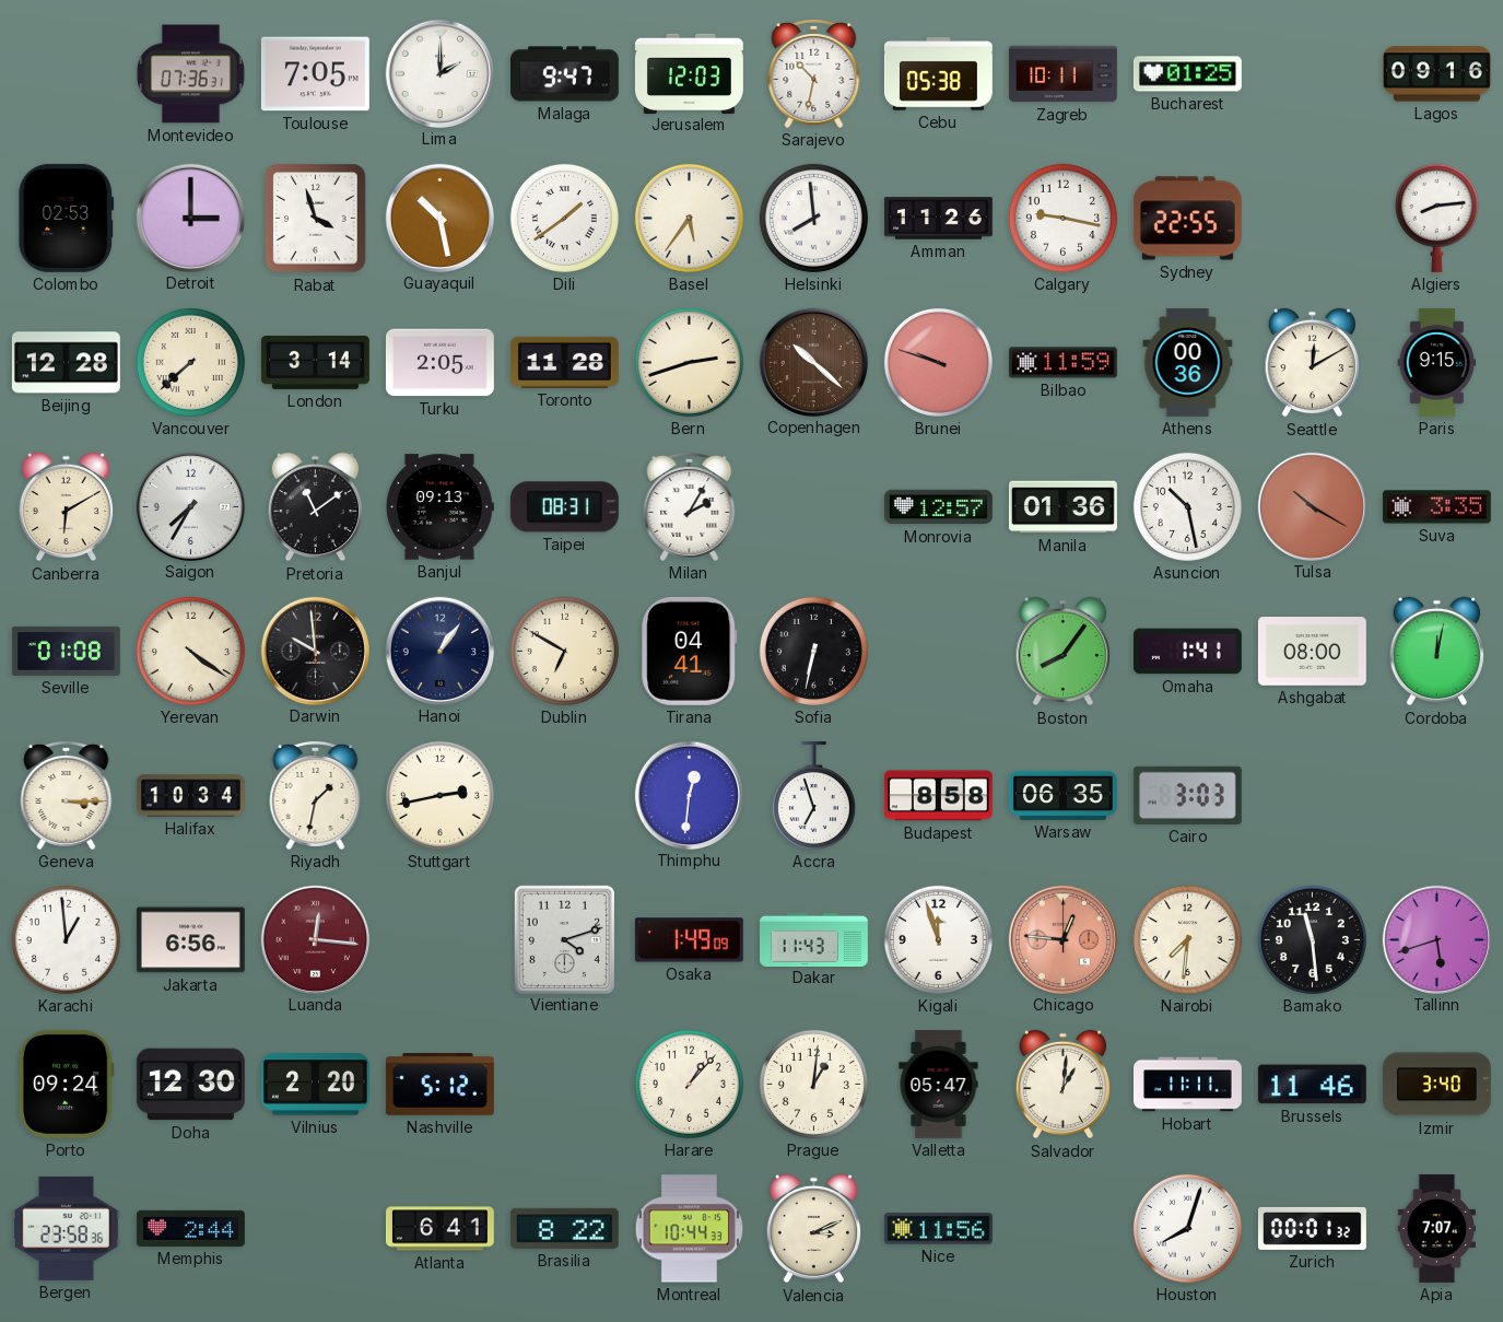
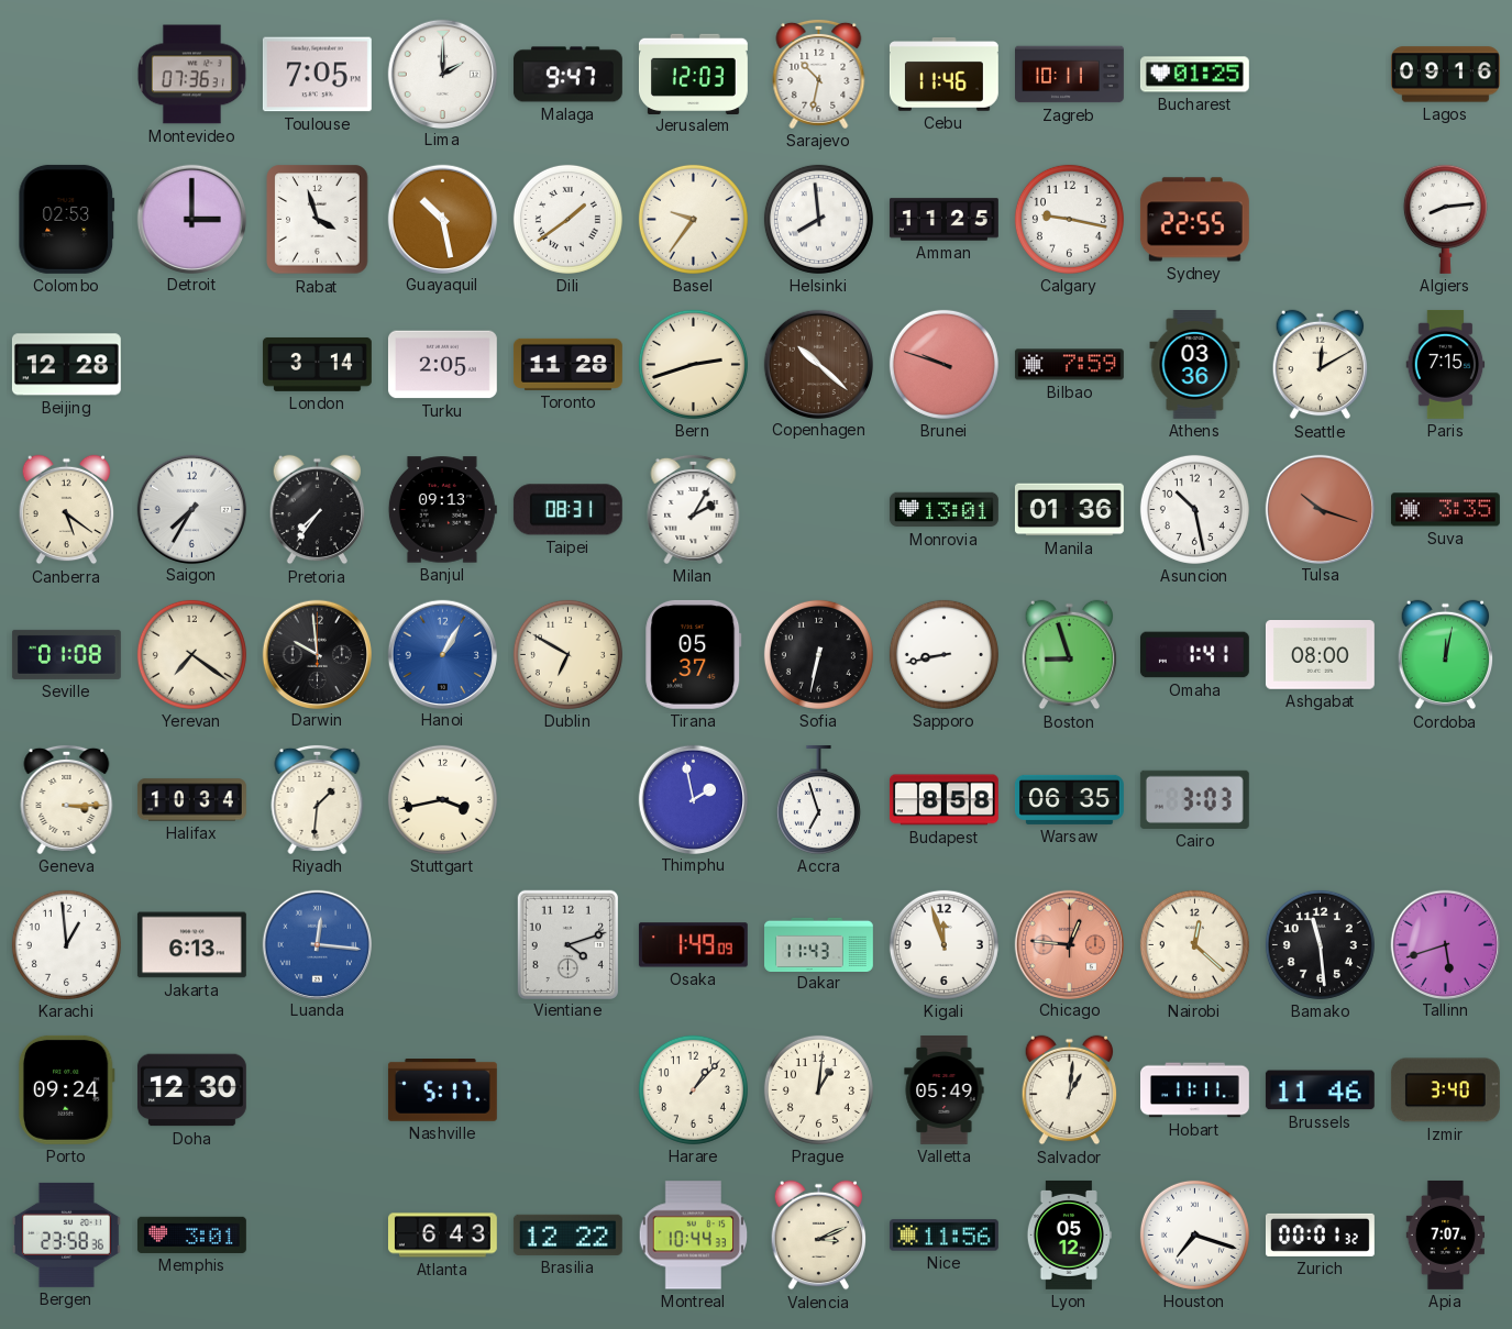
Cebu: 05:38 -> 11:46 (943, 75)
Basel: 5:36 -> 9:36 (693, 219)
Amman: 11:26 -> 11:25 (943, 220)
Vancouver: 7:38 -> none (190, 362)
Bilbao: 11:59 -> 7:59 (1069, 365)
Athens: 00:36 -> 03:36 (1195, 364)
Paris: 9:15 -> 7:15 (1446, 364)
Canberra: 6:10 -> 5:21 (67, 510)
Pretoria: 11:09 -> 7:36 (318, 510)
Monrovia: 12:57 -> 13:01 (943, 510)
Tulsa: 10:20 -> 10:18 (1320, 509)
Yerevan: 4:21 -> 7:21 (191, 654)
Hanoi: 1:06 -> 1:05 (442, 654)
Hanoi dial: navy -> blue (442, 654)
Tirana: 04:41 -> 05:37 (694, 654)
Sapporo: none -> 8:43 (943, 654)
Boston: 8:06 -> 8:57 (1070, 655)
Riyadh: 1:32 -> 1:31 (318, 799)
Stuttgart: 2:43 -> 3:43 (442, 799)
Thimphu: 12:31 -> 1:58 (693, 799)
Jakarta: 6:56 -> 6:13 (191, 945)
Luanda dial: burgundy -> blue (317, 944)
Nairobi: 7:31 -> 12:22 (1194, 944)
Vilnius: 2:20 -> none (315, 1085)
Nashville: 5:12 -> 5:17 (442, 1090)
Valletta: 05:47 -> 05:49 (945, 1090)
Memphis: 2:44 -> 3:01 (191, 1234)
Atlanta: 6:41 -> 6:43 (442, 1236)
Brasilia: 8:22 -> 12:22 (567, 1234)
Lyon: none -> 05:12 (1069, 1234)
Houston: 8:03 -> 7:18 (1194, 1234)
